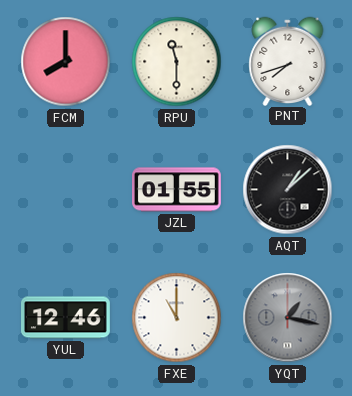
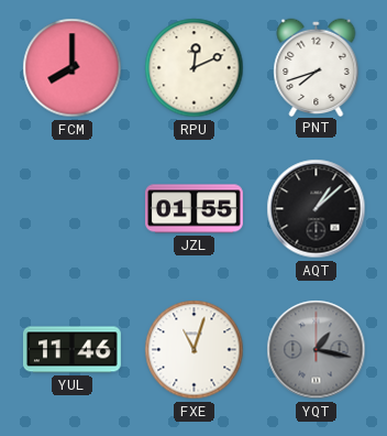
RPU: 11:30 -> 12:11 (195, 68)
YUL: 12:46 -> 11:46 (73, 350)
FXE: 11:00 -> 11:03 (195, 350)
